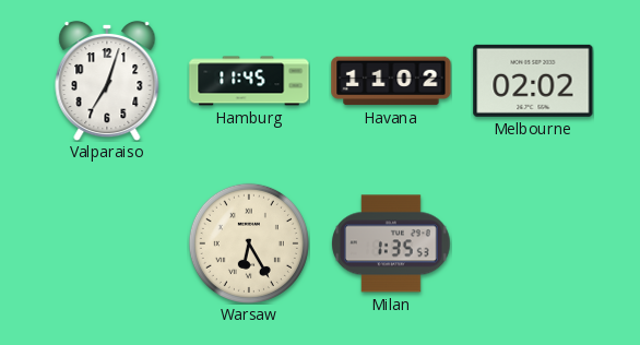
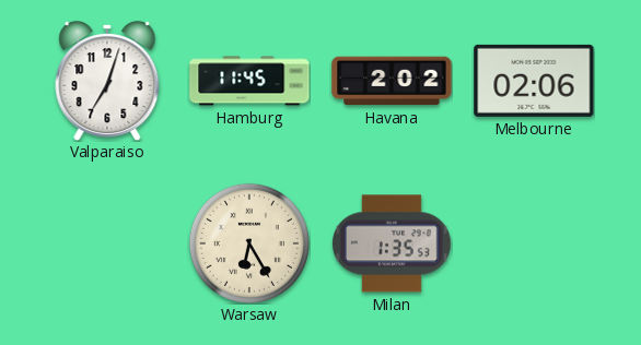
Havana: 11:02 -> 2:02 (392, 81)
Melbourne: 02:02 -> 02:06 (534, 81)
